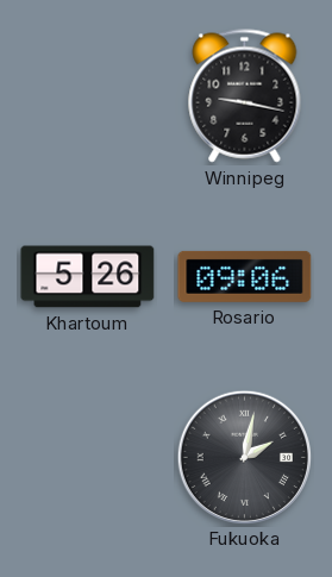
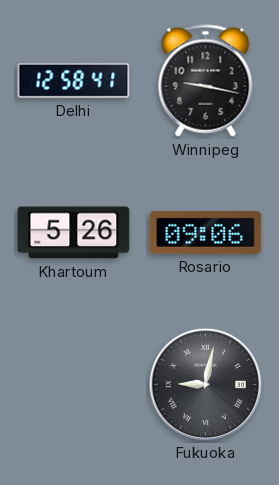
Delhi: none -> 12:58 (74, 80)
Fukuoka: 2:02 -> 9:02 (205, 384)
